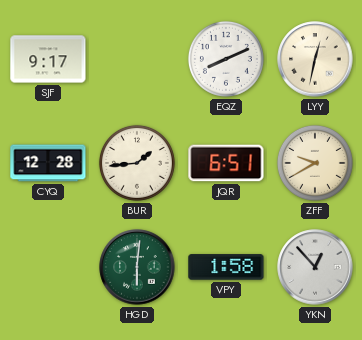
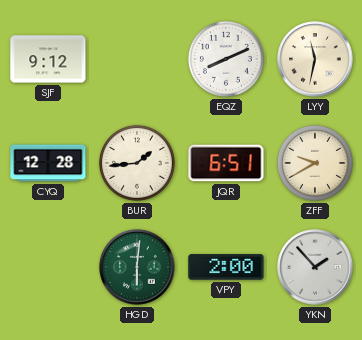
SJF: 9:17 -> 9:12 (48, 59)
LYY: 12:32 -> 11:32 (315, 59)
VPY: 1:58 -> 2:00 (226, 267)
YKN: 12:53 -> 1:53 (315, 267)
